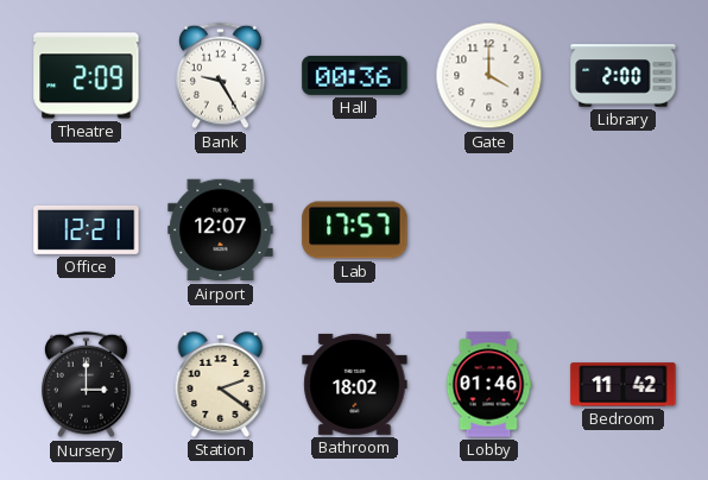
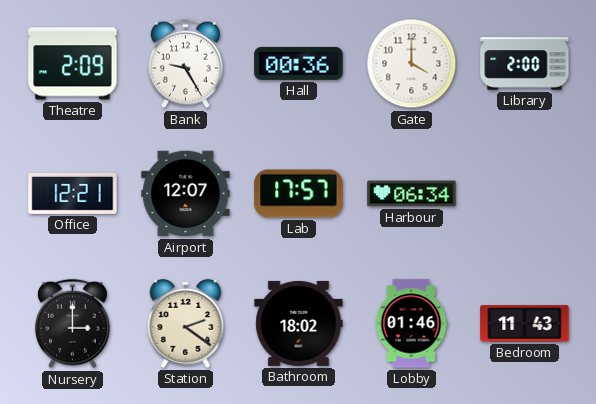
Harbour: none -> 06:34 (412, 194)
Bedroom: 11:42 -> 11:43 (525, 324)
